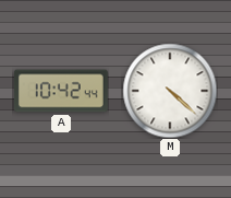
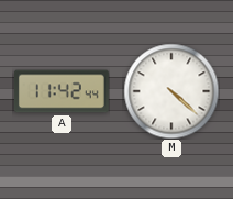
A: 10:42 -> 11:42 (62, 91)
